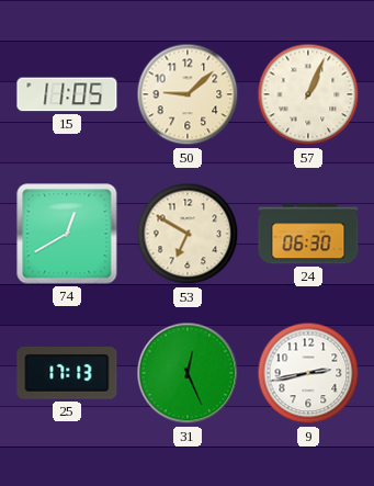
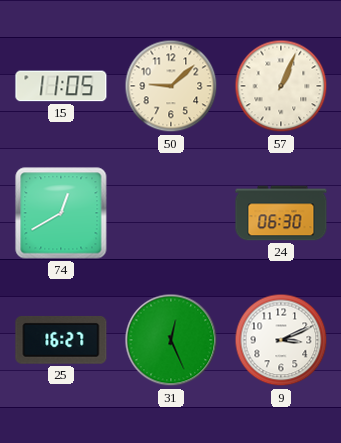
53: 6:50 -> none (188, 234)
25: 17:13 -> 16:27 (61, 340)
9: 2:43 -> 3:11 (281, 340)
